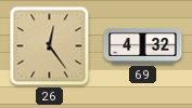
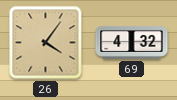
26: 12:24 -> 4:06 (46, 43)
